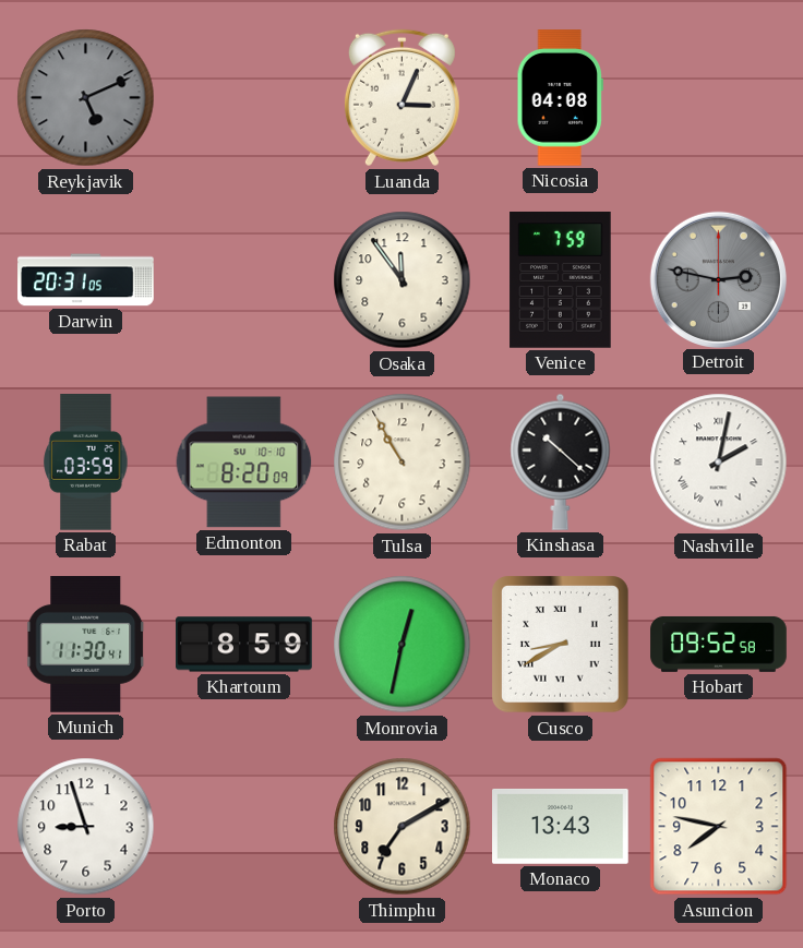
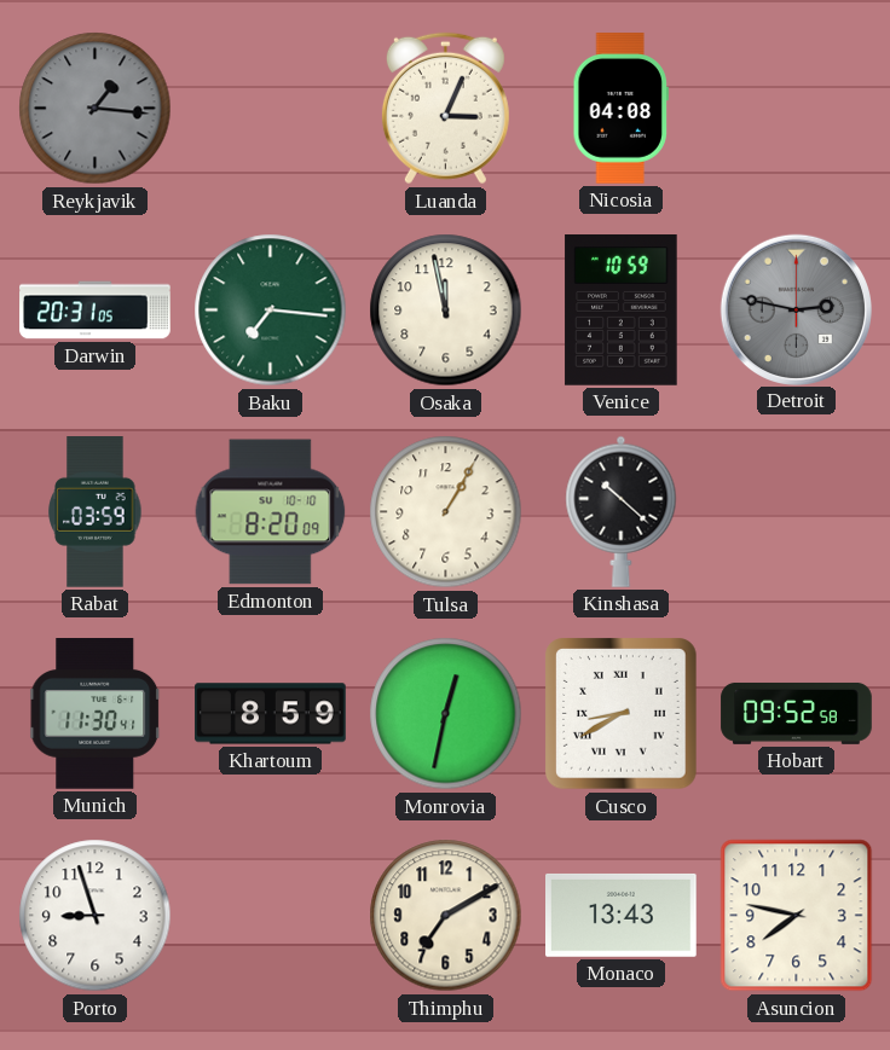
Reykjavik: 5:11 -> 1:16 (96, 109)
Baku: none -> 7:16 (271, 311)
Osaka: 11:54 -> 11:58 (446, 311)
Venice: 7:59 -> 10:59 (622, 311)
Tulsa: 10:55 -> 1:05 (446, 512)
Nashville: 2:02 -> none (719, 463)
